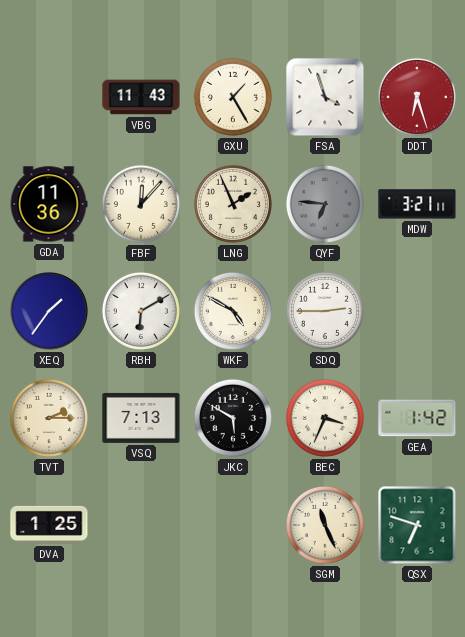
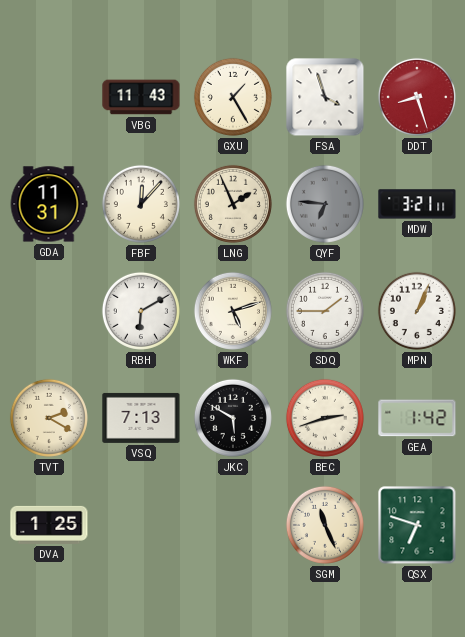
DDT: 6:27 -> 8:27 (417, 97)
GDA: 11:36 -> 11:31 (49, 204)
XEQ: 1:36 -> none (49, 311)
WKF: 4:50 -> 5:12 (233, 311)
SDQ: 2:45 -> 1:45 (325, 311)
MPN: none -> 1:04 (417, 311)
TVT: 2:15 -> 2:20 (49, 418)
BEC: 3:34 -> 2:42 (325, 418)
